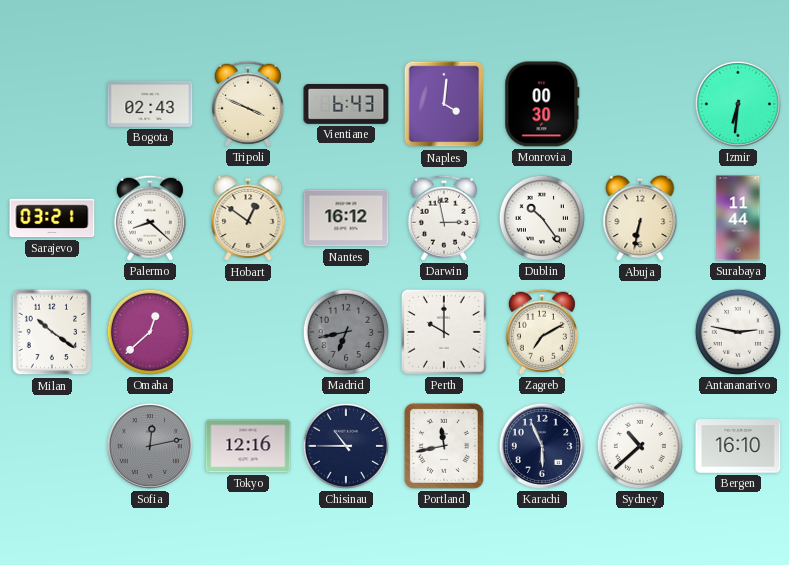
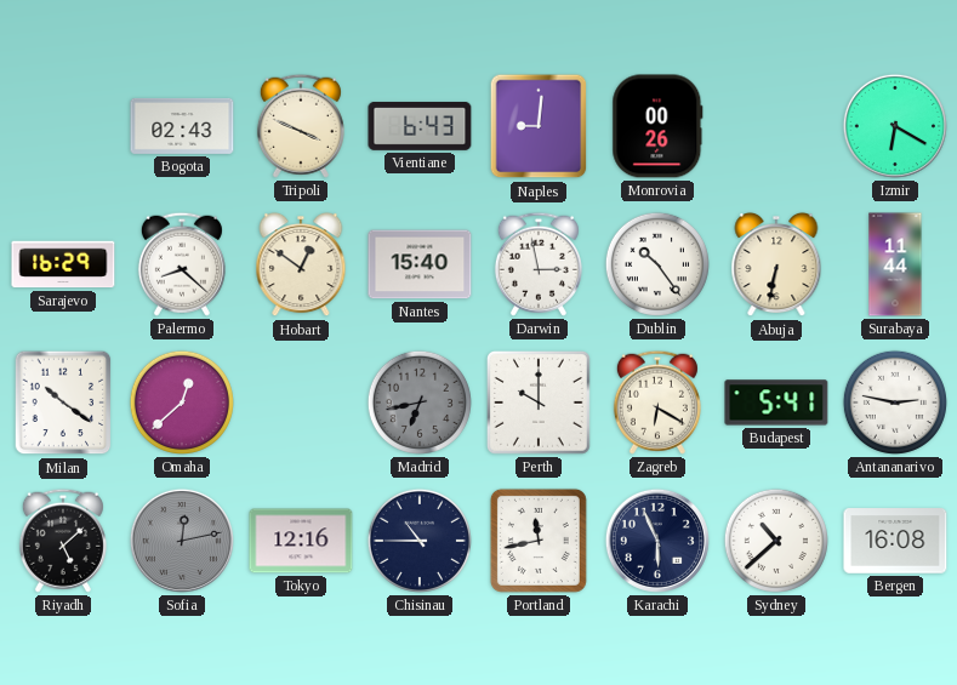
Naples: 4:01 -> 9:01 (539, 126)
Monrovia: 00:30 -> 00:26 (657, 126)
Izmir: 6:31 -> 6:20 (895, 126)
Sarajevo: 03:21 -> 16:29 (63, 264)
Nantes: 16:12 -> 15:40 (420, 264)
Zagreb: 7:10 -> 6:20 (657, 403)
Budapest: none -> 5:41 (776, 403)
Riyadh: none -> 5:08 (63, 541)
Bergen: 16:10 -> 16:08 (895, 541)
